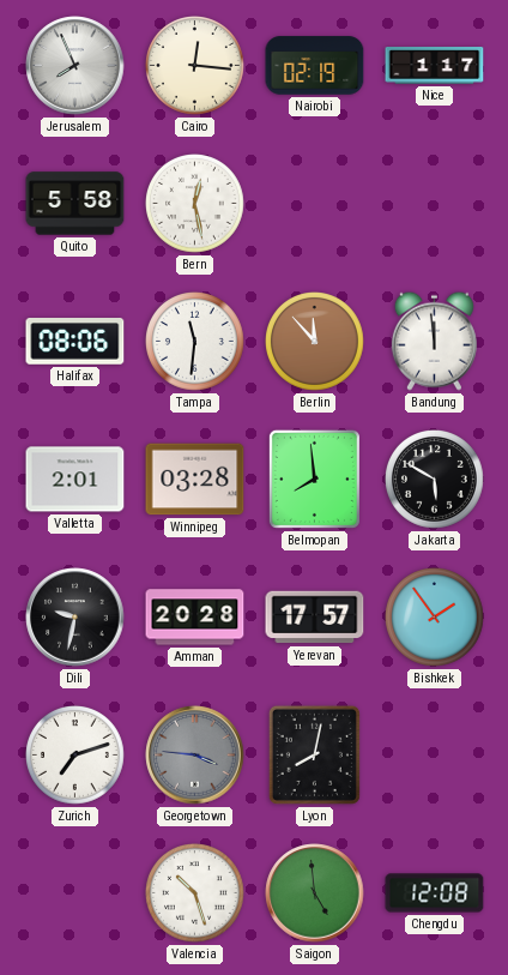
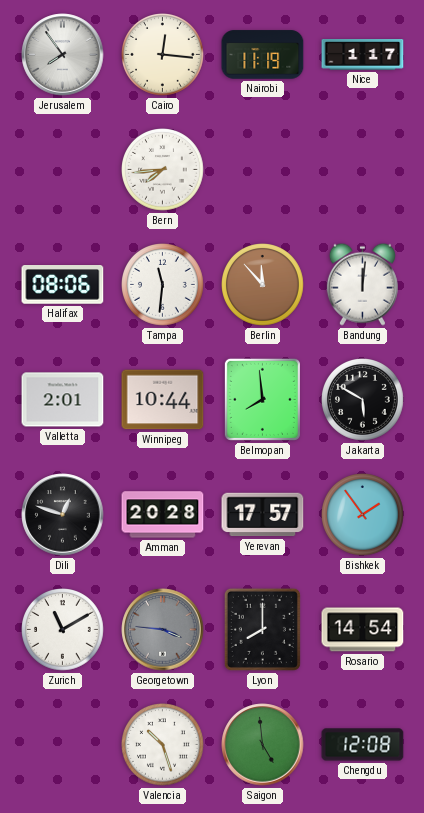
Jerusalem: 7:56 -> 7:54 (63, 55)
Nairobi: 02:19 -> 11:19 (263, 55)
Quito: 5:58 -> none (75, 204)
Bern: 12:28 -> 7:44 (163, 170)
Bandung: 11:59 -> 12:01 (362, 284)
Winnipeg: 03:28 -> 10:44 (163, 400)
Dili: 9:32 -> 12:48 (63, 515)
Zurich: 7:12 -> 11:10 (63, 630)
Lyon: 8:02 -> 8:00 (262, 629)
Rosario: none -> 14:54 (363, 630)
